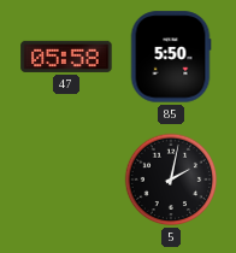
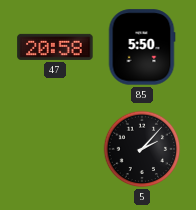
47: 05:58 -> 20:58 (55, 47)
5: 2:02 -> 2:07 (142, 149)
